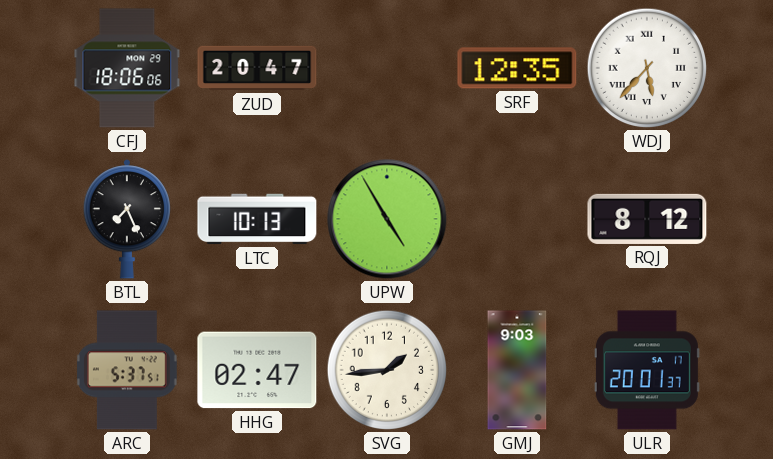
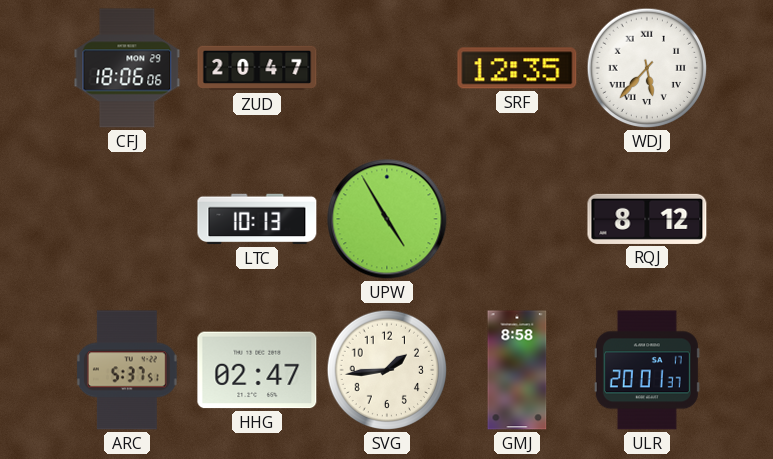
BTL: 7:26 -> none (126, 219)
GMJ: 9:03 -> 8:58 (517, 370)
